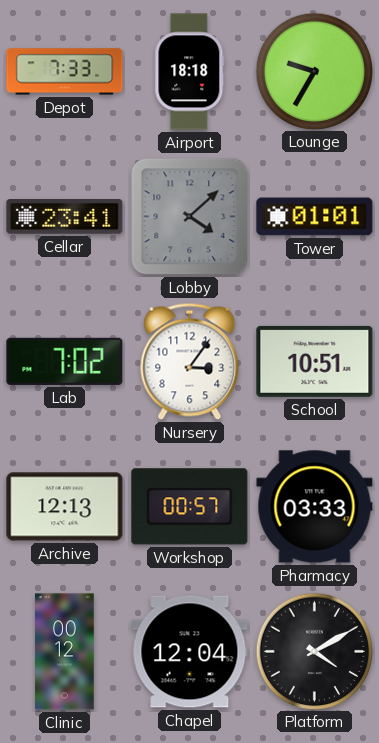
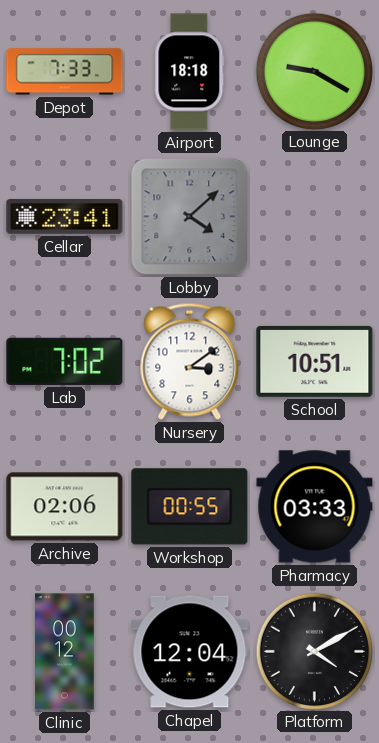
Lounge: 9:35 -> 9:20 (314, 71)
Tower: 01:01 -> none (315, 217)
Nursery: 3:06 -> 3:09 (190, 361)
Archive: 12:13 -> 02:06 (65, 507)
Workshop: 00:57 -> 00:55 (190, 507)
